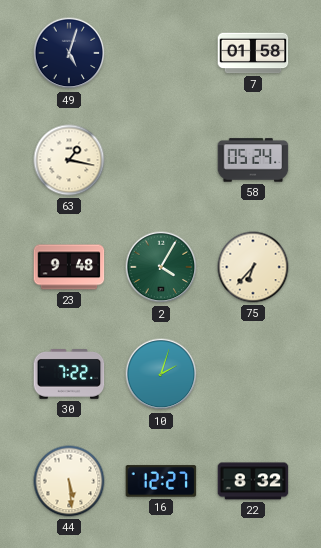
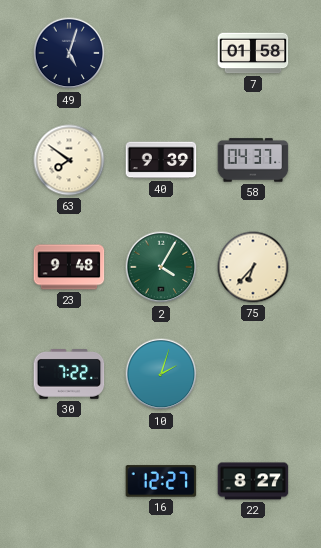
63: 1:17 -> 7:51 (69, 160)
40: none -> 9:39 (161, 160)
58: 05:24 -> 04:37 (253, 160)
44: 5:29 -> none (69, 481)
22: 8:32 -> 8:27 (253, 481)
